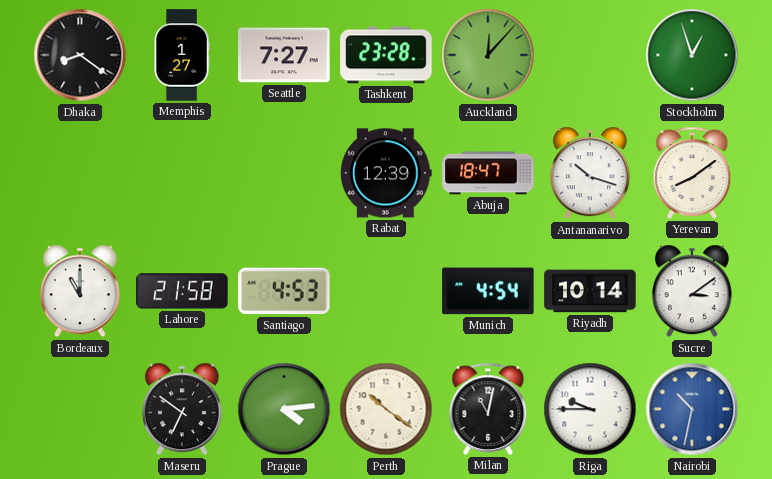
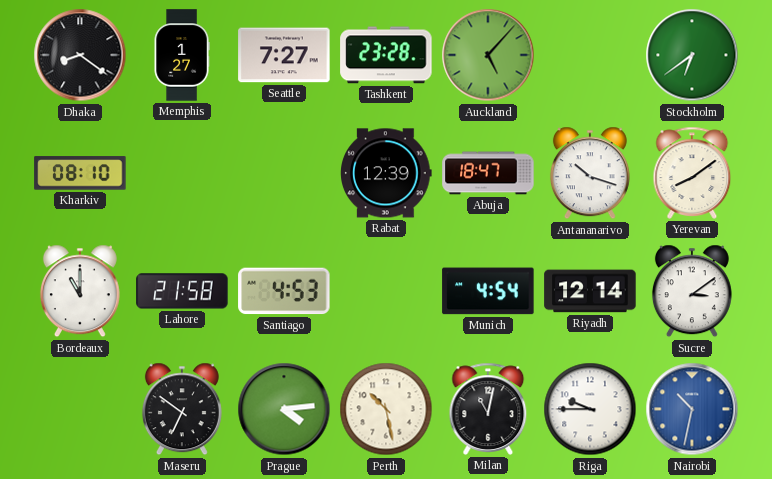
Auckland: 12:07 -> 5:07 (488, 55)
Stockholm: 12:57 -> 6:39 (692, 55)
Kharkiv: none -> 08:10 (80, 173)
Riyadh: 10:14 -> 12:14 (590, 291)
Perth: 10:21 -> 10:28 (386, 409)
